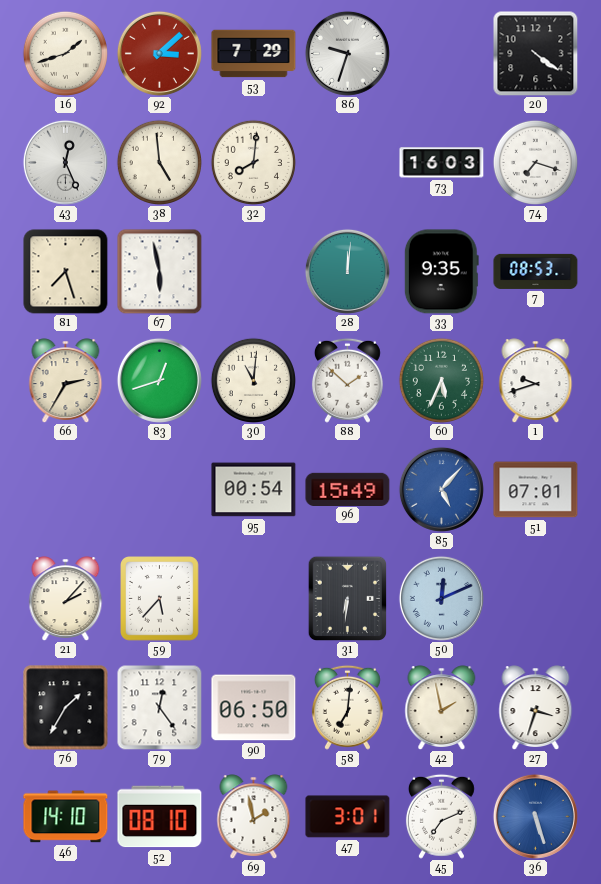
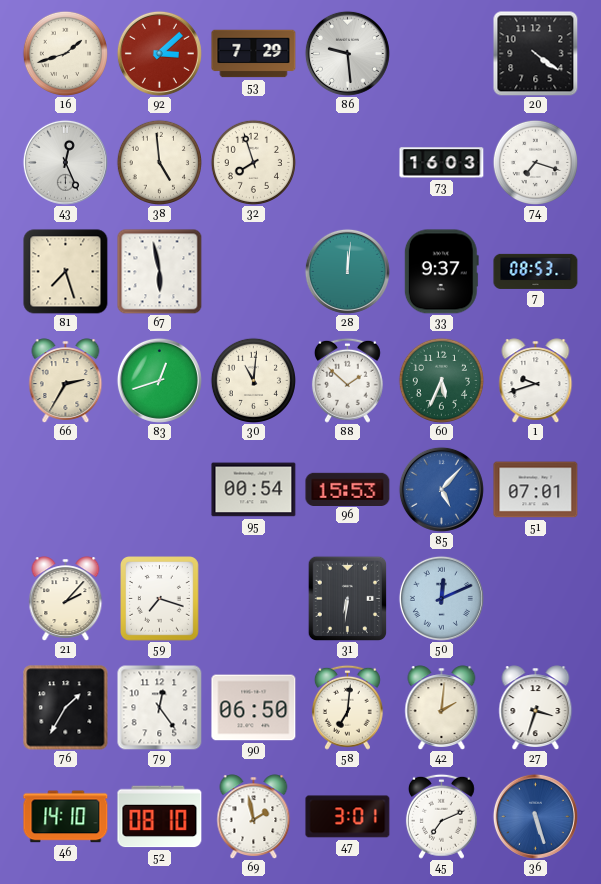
86: 9:33 -> 9:29 (347, 53)
32: 8:01 -> 7:57 (253, 162)
33: 9:35 -> 9:37 (441, 272)
96: 15:49 -> 15:53 (348, 489)
59: 5:37 -> 7:18 (160, 599)
42: 1:58 -> 2:01 (442, 707)
